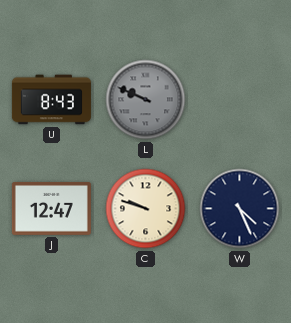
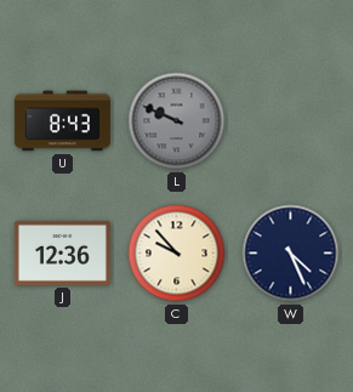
J: 12:47 -> 12:36 (62, 252)
C: 9:48 -> 9:53 (177, 254)
